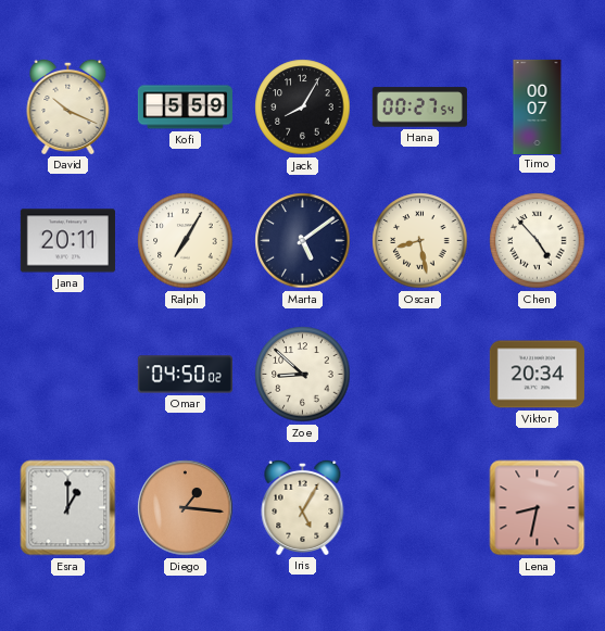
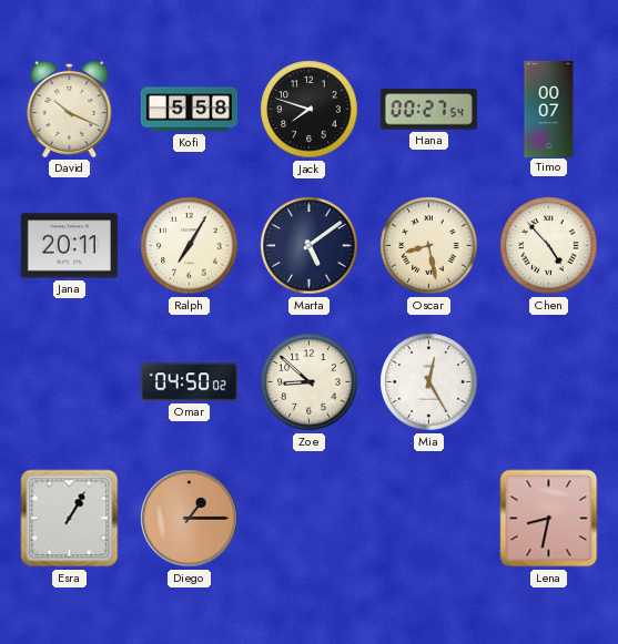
Kofi: 5:59 -> 5:58 (189, 110)
Jack: 8:05 -> 7:48 (310, 110)
Mia: none -> 12:25 (429, 382)
Viktor: 20:34 -> none (537, 375)
Esra: 1:00 -> 1:05 (70, 519)
Diego: 1:16 -> 1:15 (190, 519)
Iris: 5:05 -> none (303, 507)
